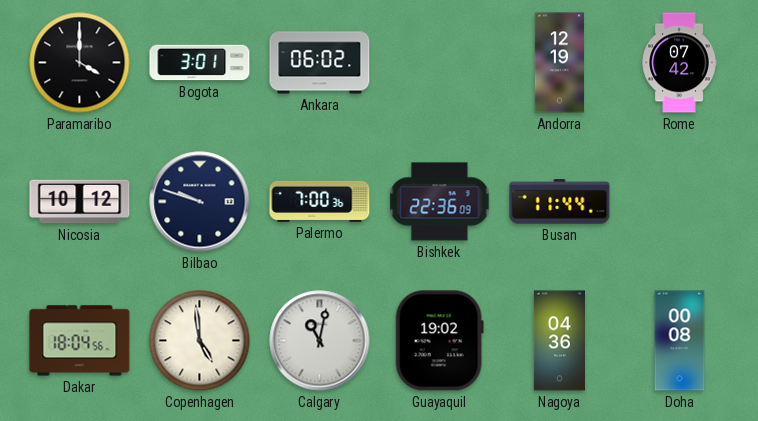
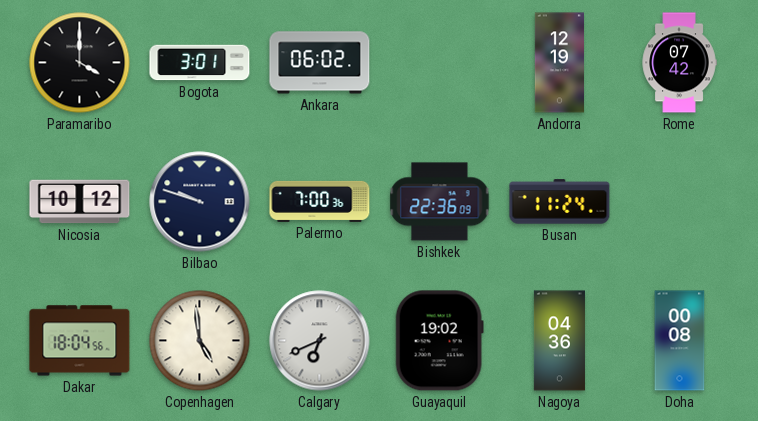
Busan: 11:44 -> 11:24 (560, 202)
Calgary: 11:02 -> 6:41 (320, 341)
